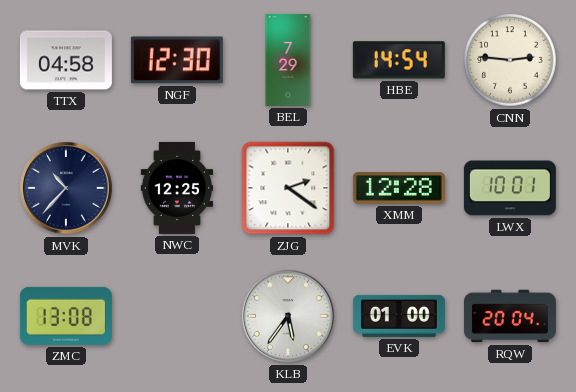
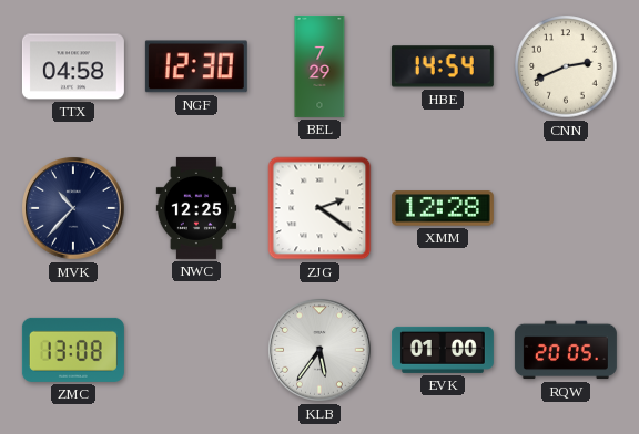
CNN: 2:46 -> 2:41 (566, 66)
LWX: 10:01 -> none (510, 188)
RQW: 20:04 -> 20:05 (566, 350)
